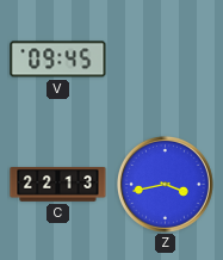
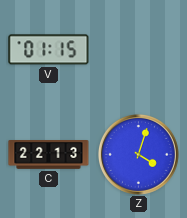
V: 09:45 -> 01:15 (49, 50)
Z: 3:43 -> 4:03 (138, 154)
